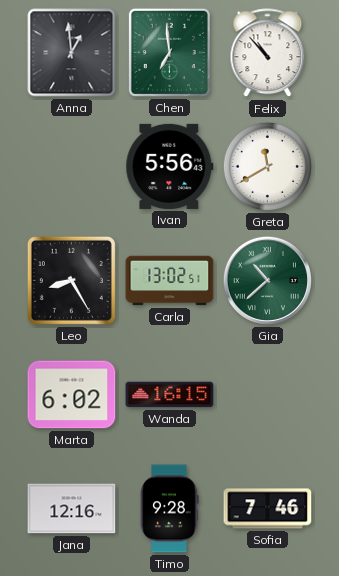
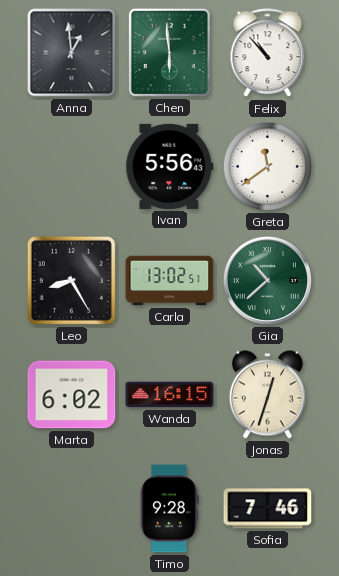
Chen: 6:59 -> 5:59 (169, 52)
Greta: 11:40 -> 11:39 (267, 166)
Jonas: none -> 12:33 (267, 395)
Jana: 12:16 -> none (72, 509)
